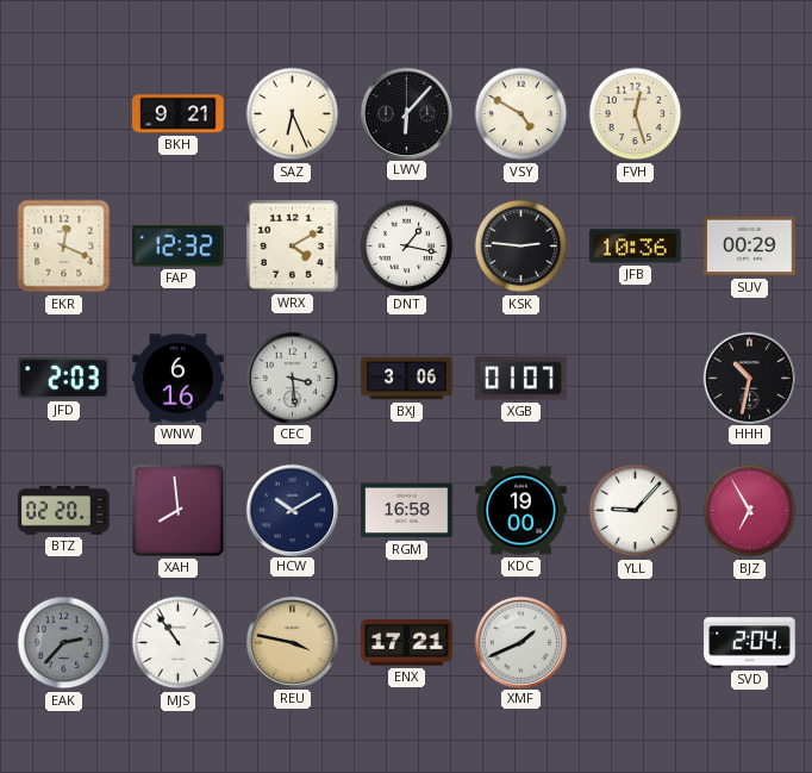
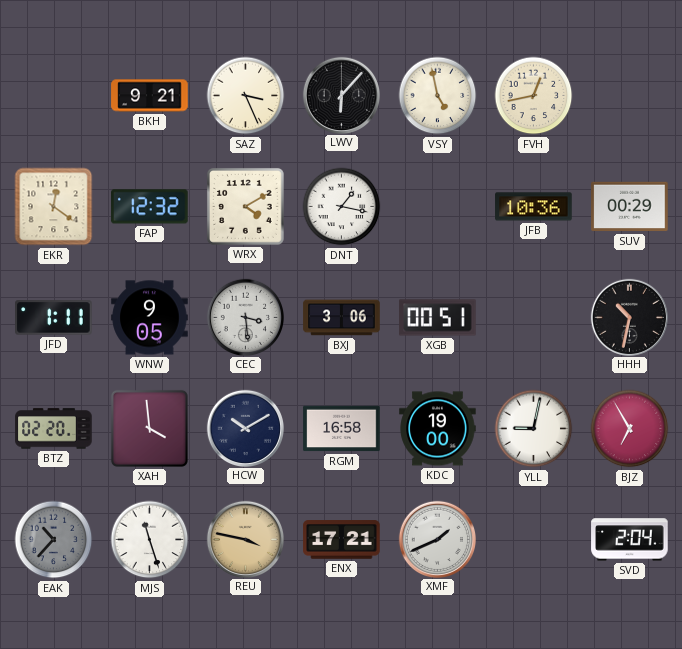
SAZ: 6:26 -> 3:26 (246, 96)
VSY: 4:50 -> 4:58 (438, 96)
FVH: 12:27 -> 12:43 (534, 96)
EKR: 12:19 -> 12:21 (54, 207)
KSK: 2:46 -> none (521, 247)
JFD: 2:03 -> 1:11 (54, 318)
WNW: 6:16 -> 9:05 (150, 318)
XGB: 01:07 -> 00:51 (438, 318)
XAH: 7:59 -> 3:59 (149, 428)
YLL: 9:07 -> 9:02 (534, 429)
EAK: 2:37 -> 10:37 (54, 540)
MJS: 10:54 -> 11:27 (150, 540)
